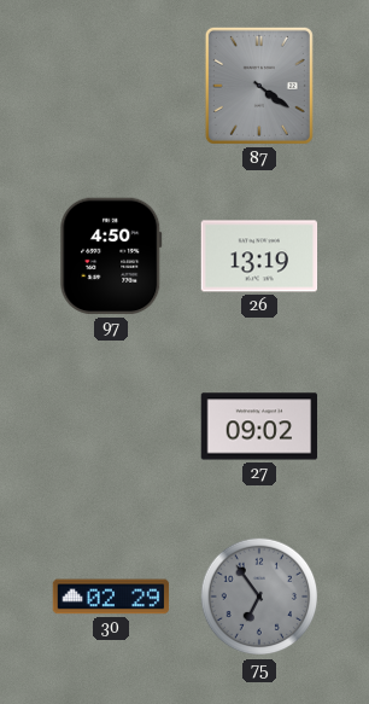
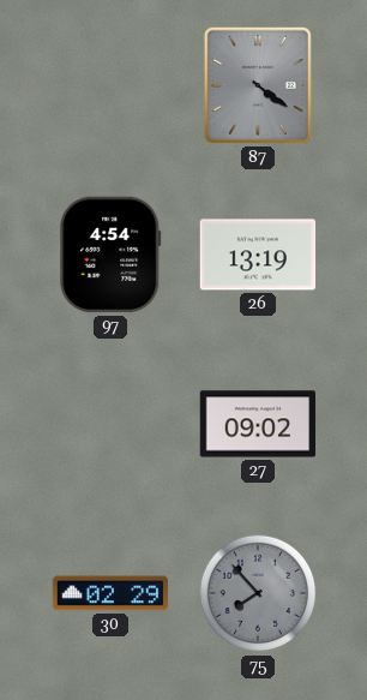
97: 4:50 -> 4:54 (110, 255)
75: 6:54 -> 7:53 (258, 593)
